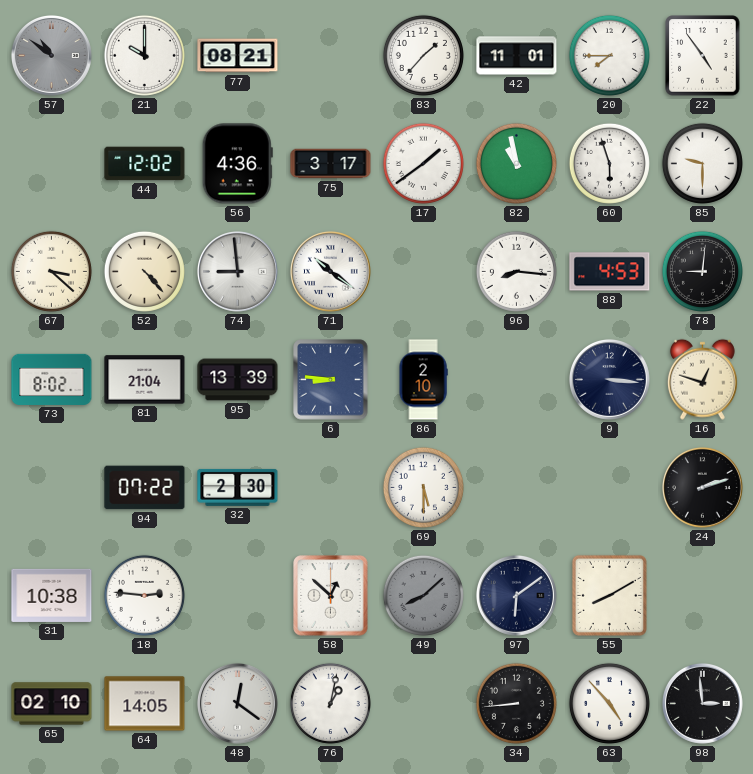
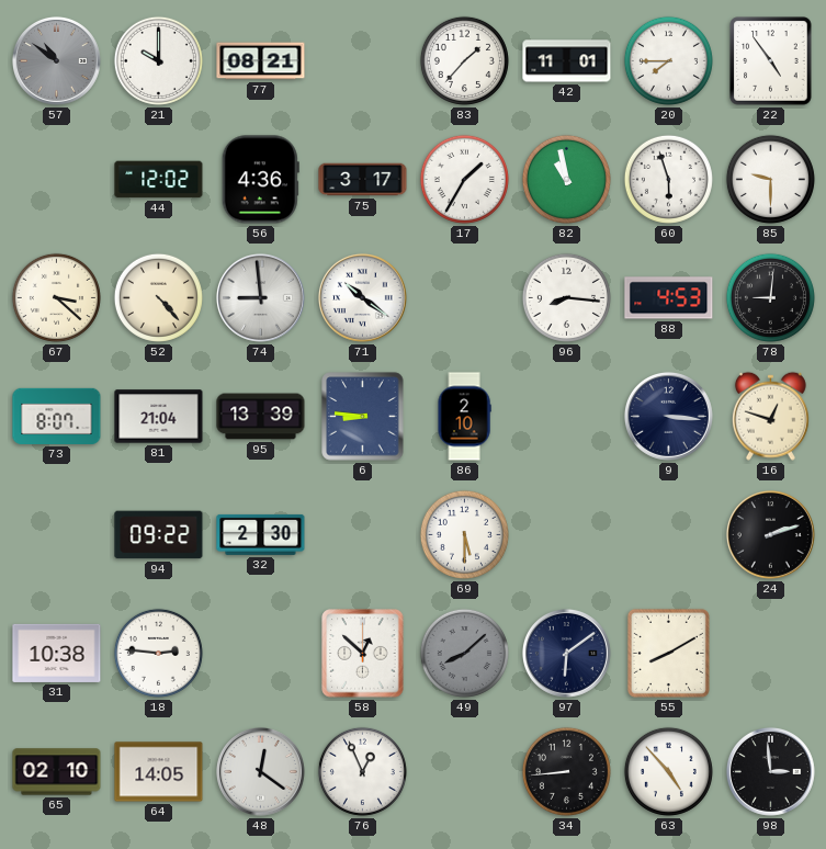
17: 1:39 -> 1:35 (464, 179)
73: 8:02 -> 8:07 (57, 416)
94: 07:22 -> 09:22 (159, 535)
76: 1:02 -> 12:56 (362, 771)
